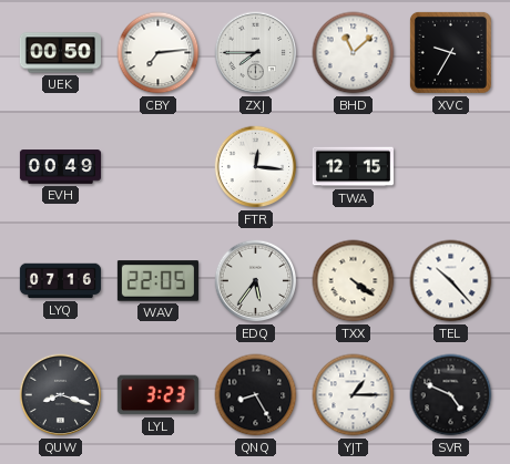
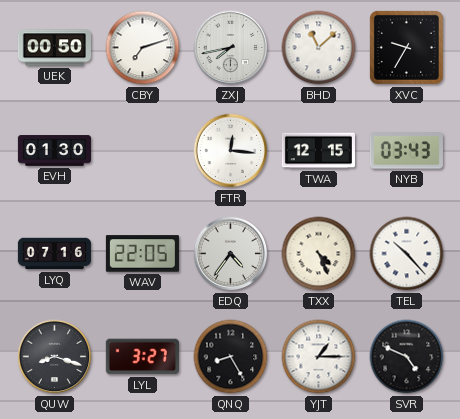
CBY: 7:14 -> 7:12 (143, 48)
ZXJ: 7:45 -> 7:43 (231, 48)
EVH: 00:49 -> 01:30 (54, 151)
NYB: none -> 03:43 (406, 151)
EDQ: 5:36 -> 4:36 (231, 254)
TXX: 4:21 -> 4:26 (319, 254)
LYL: 3:23 -> 3:27 (142, 357)
